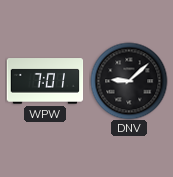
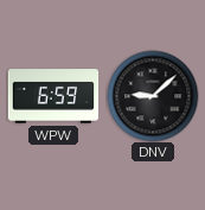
WPW: 7:01 -> 6:59 (53, 96)
